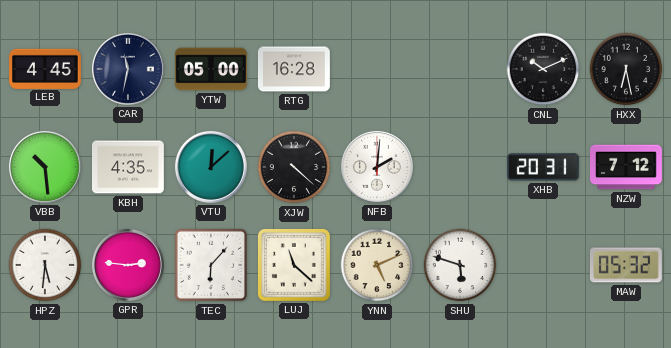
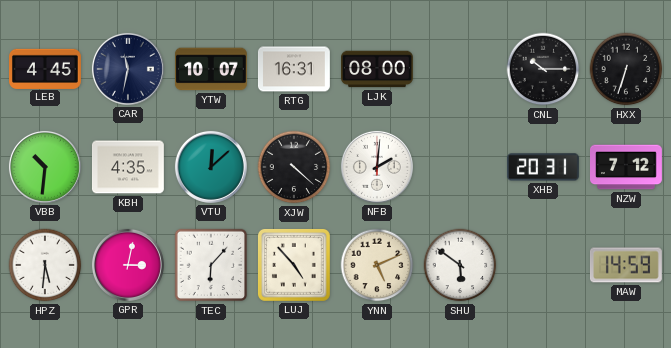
YTW: 05:00 -> 10:07 (211, 69)
RTG: 16:28 -> 16:31 (294, 69)
LJK: none -> 08:00 (378, 69)
CNL: 10:11 -> 10:15 (543, 69)
HXX: 6:28 -> 6:33 (626, 69)
VBB: 10:29 -> 10:31 (45, 167)
GPR: 2:46 -> 3:02 (128, 265)
LUJ: 11:22 -> 4:53 (294, 265)
SHU: 5:48 -> 5:51 (460, 265)
MAW: 05:32 -> 14:59 (626, 265)
